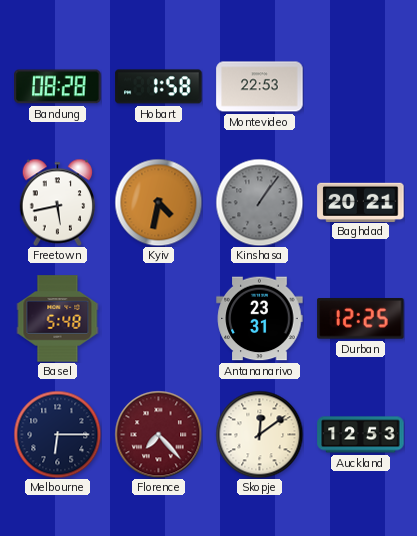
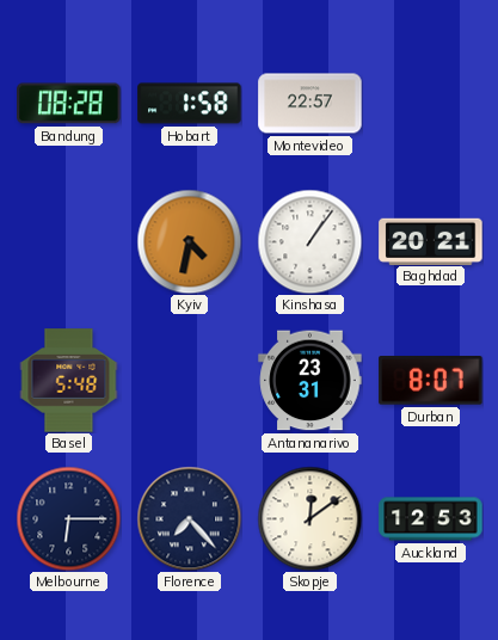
Montevideo: 22:53 -> 22:57 (311, 104)
Freetown: 5:43 -> none (57, 202)
Kinshasa dial: grey -> white (309, 241)
Durban: 12:25 -> 8:07 (431, 381)
Florence dial: burgundy -> navy (189, 518)
